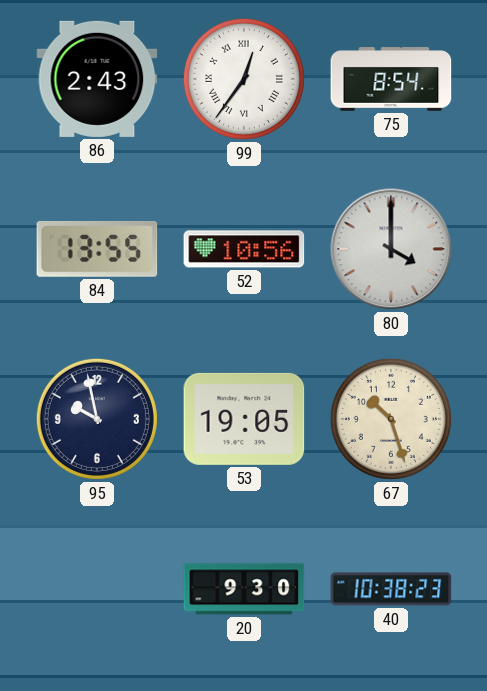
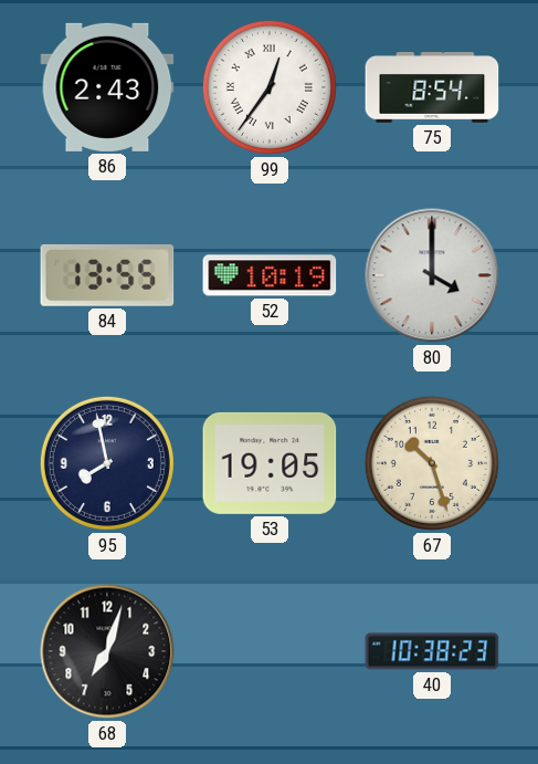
52: 10:56 -> 10:19 (270, 275)
95: 9:58 -> 7:58 (107, 463)
68: none -> 7:03 (107, 651)
20: 9:30 -> none (244, 589)
